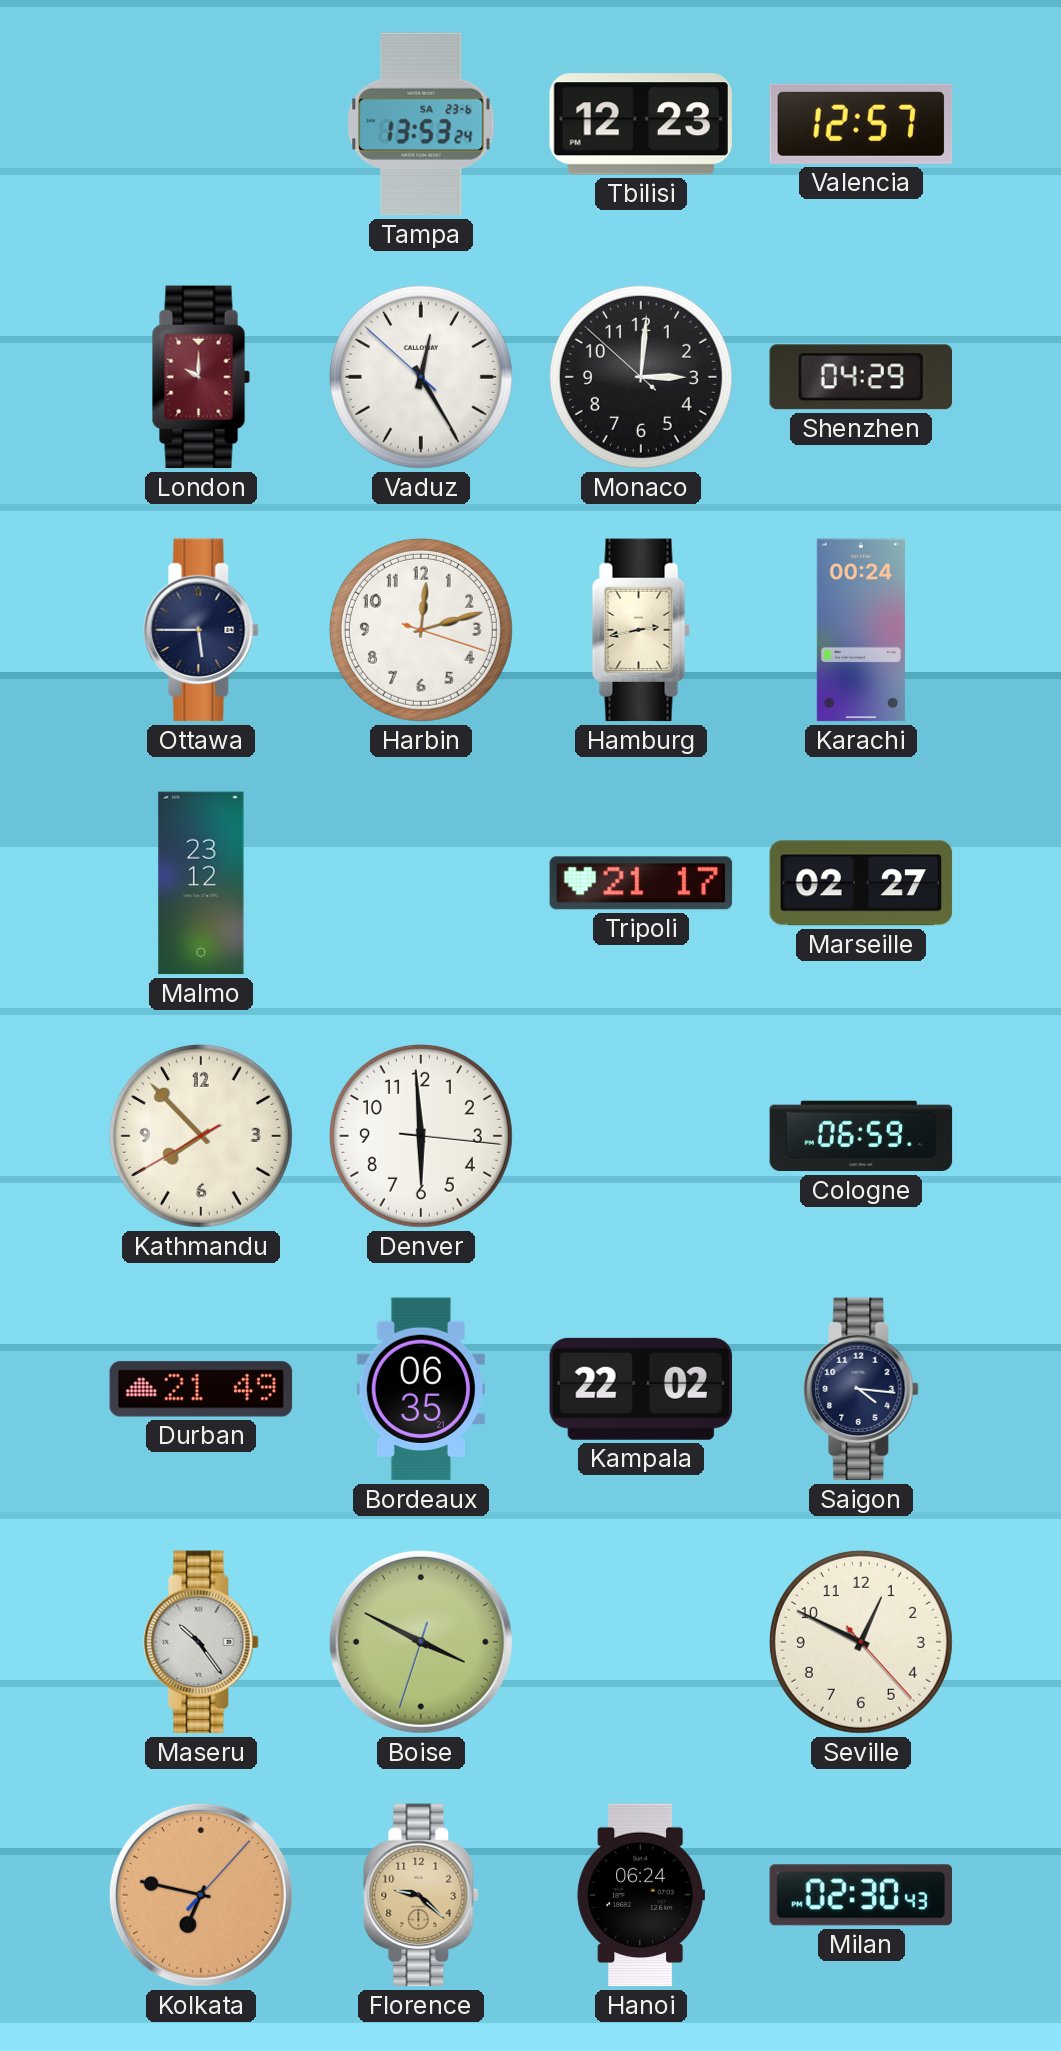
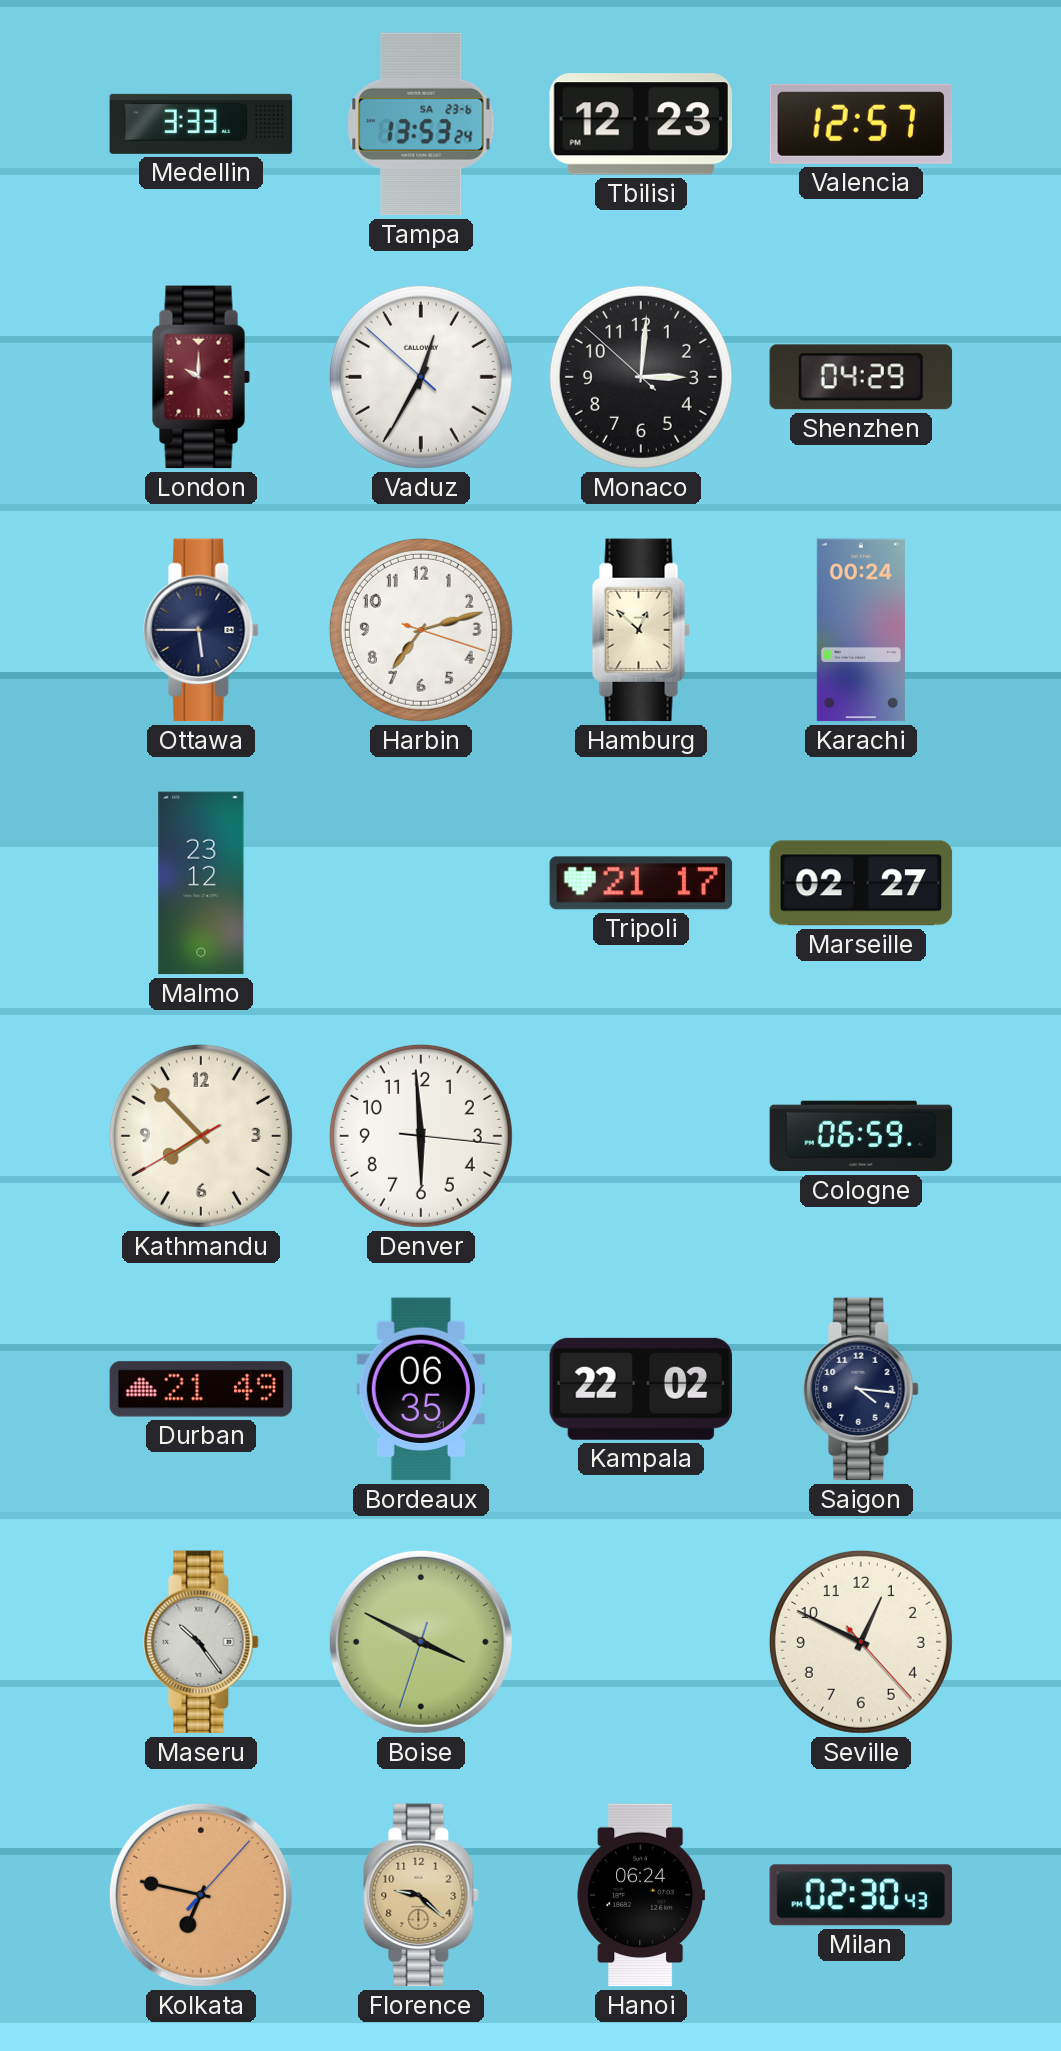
Medellin: none -> 3:33 (201, 124)
Vaduz: 12:24 -> 12:34 (421, 377)
Harbin: 12:12 -> 7:12 (421, 630)
Hamburg: 2:43 -> 12:52 (641, 630)
